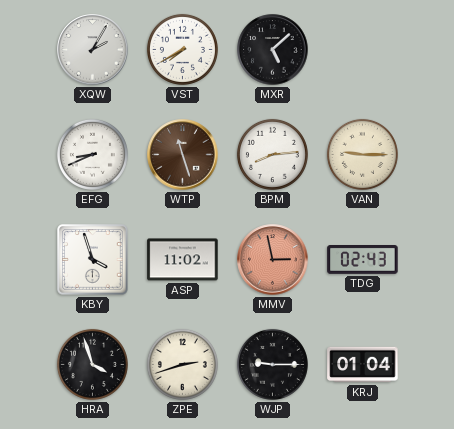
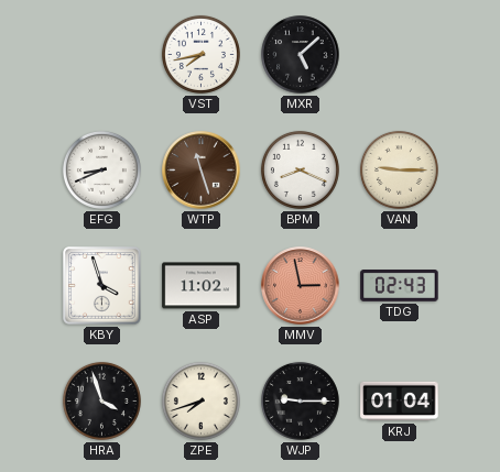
XQW: 2:05 -> none (93, 50)
VST: 7:40 -> 7:43 (200, 54)
BPM: 8:14 -> 8:19 (300, 169)
ZPE: 2:42 -> 7:42 (200, 400)
